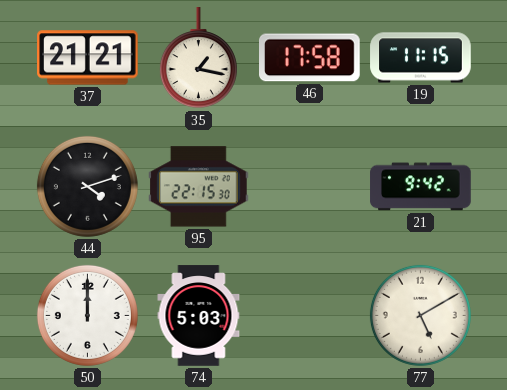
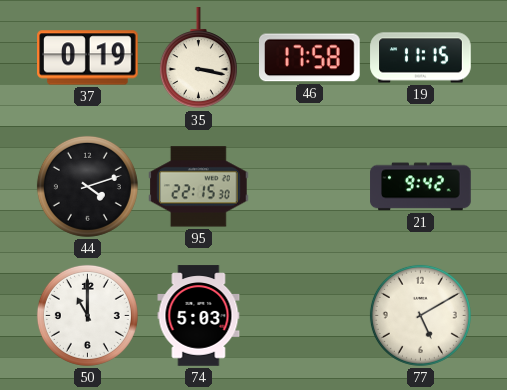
37: 21:21 -> 0:19 (88, 58)
35: 1:17 -> 3:17 (198, 58)
50: 12:00 -> 11:00 (87, 315)
